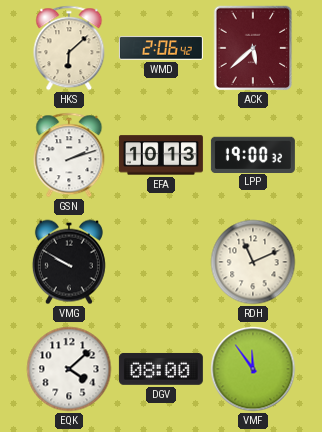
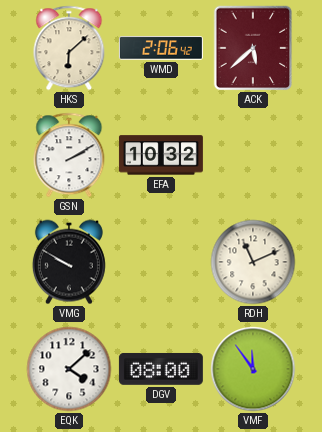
GSN: 2:12 -> 2:10 (69, 155)
EFA: 10:13 -> 10:32 (161, 155)
LPP: 19:00 -> none (253, 154)
